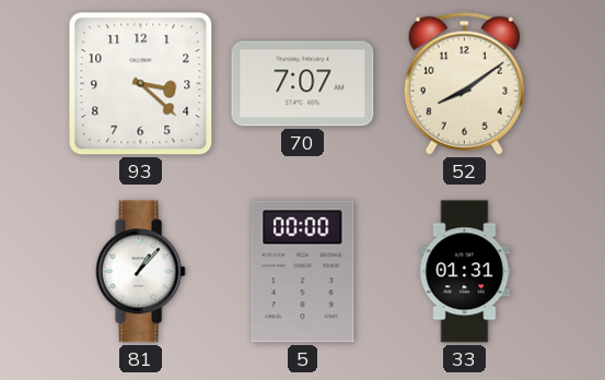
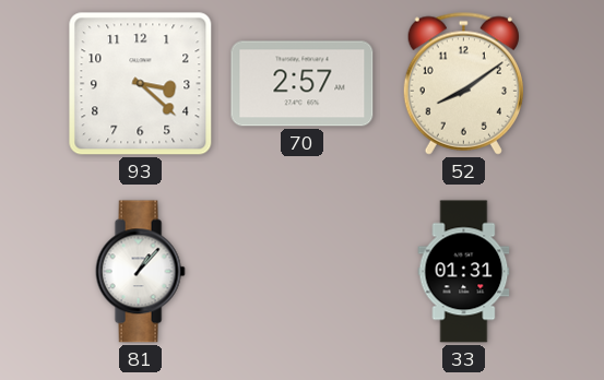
70: 7:07 -> 2:57 (303, 84)
5: 00:00 -> none (303, 272)
